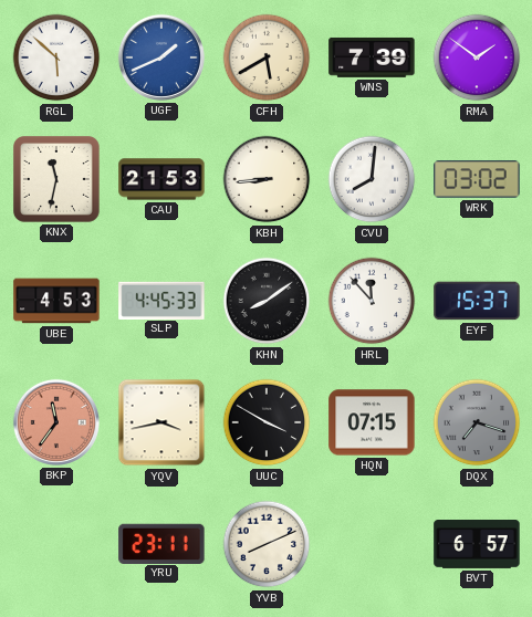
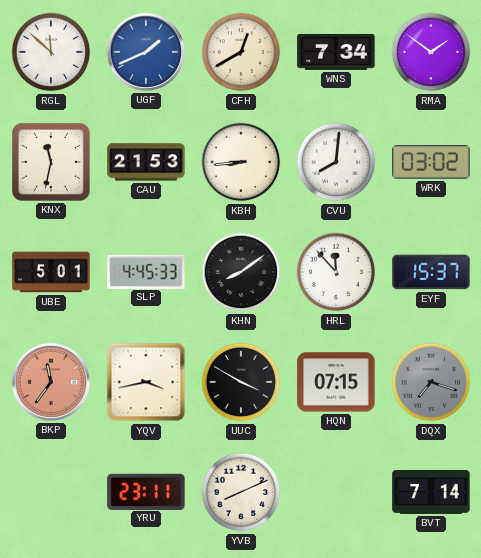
RGL: 5:52 -> 11:52 (51, 52)
CFH: 5:40 -> 12:40 (241, 52)
WNS: 7:39 -> 7:34 (336, 52)
UBE: 4:53 -> 5:01 (51, 272)
BVT: 6:57 -> 7:14 (431, 493)
